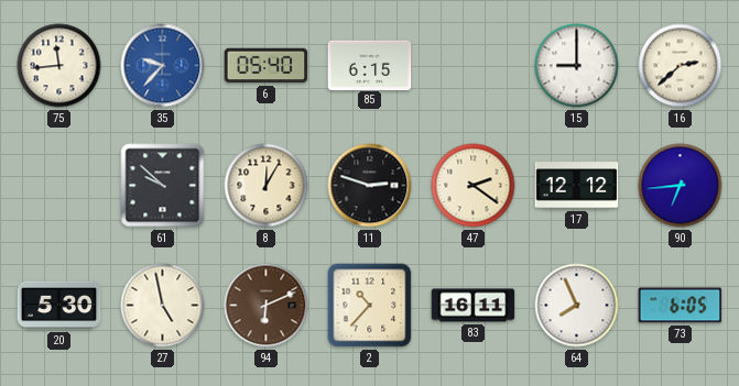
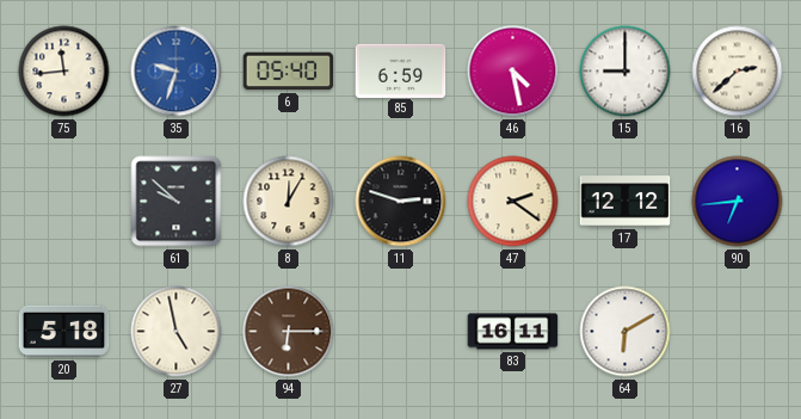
35: 9:37 -> 9:33 (177, 72)
85: 6:15 -> 6:59 (401, 70)
46: none -> 4:28 (513, 72)
20: 5:30 -> 5:18 (64, 332)
94: 6:11 -> 6:15 (289, 332)
2: 10:37 -> none (370, 306)
64: 7:56 -> 6:10 (626, 332)
73: 6:05 -> none (681, 306)
